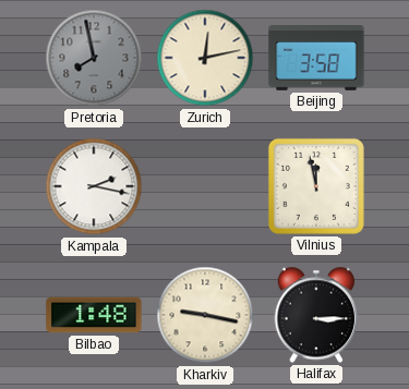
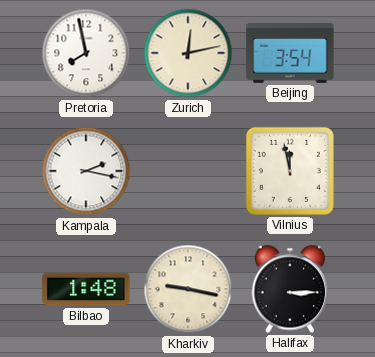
Pretoria dial: grey -> white (86, 53)
Beijing: 3:58 -> 3:54 (290, 54)
